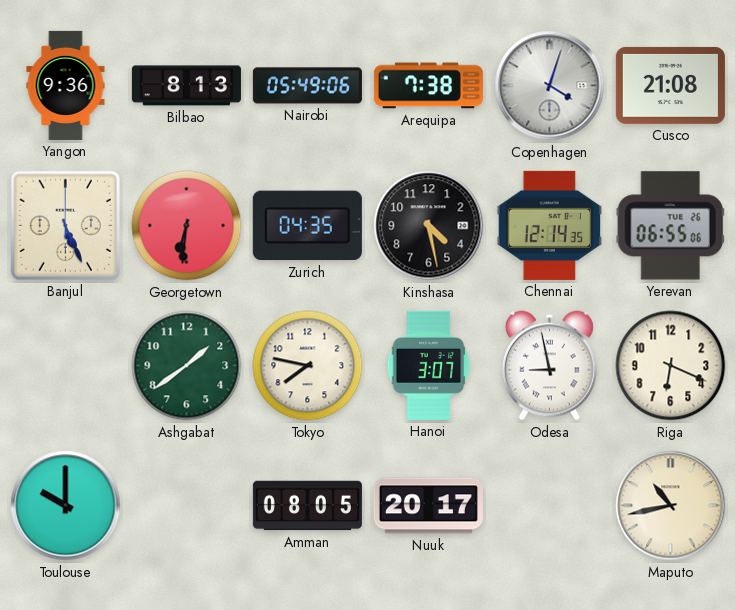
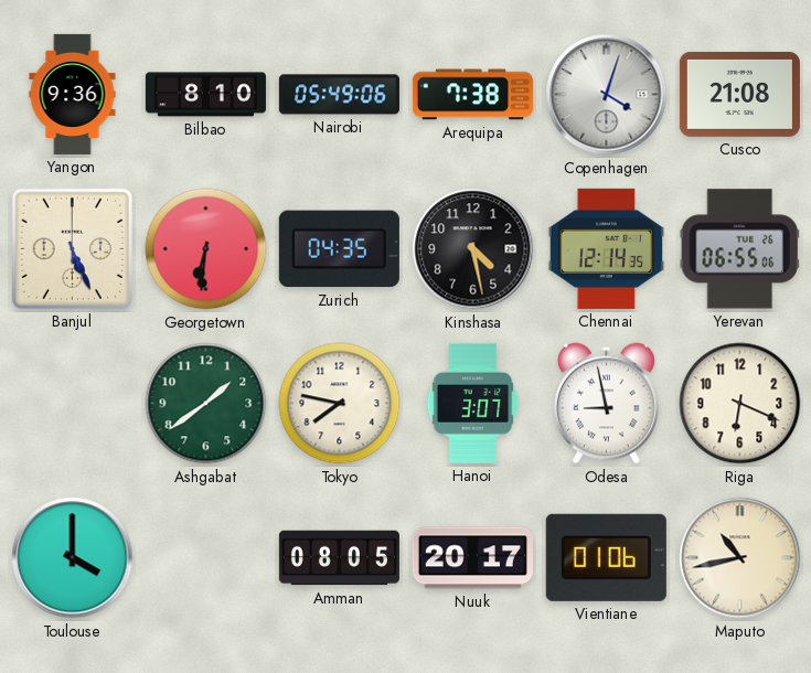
Bilbao: 8:13 -> 8:10 (205, 95)
Toulouse: 10:00 -> 4:00 (73, 558)
Vientiane: none -> 01:06 (606, 557)
